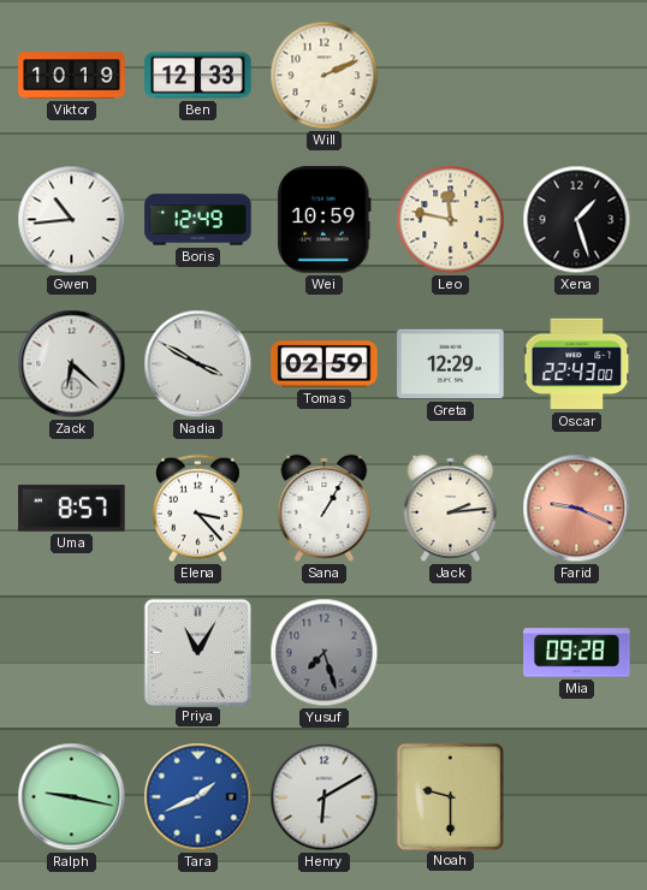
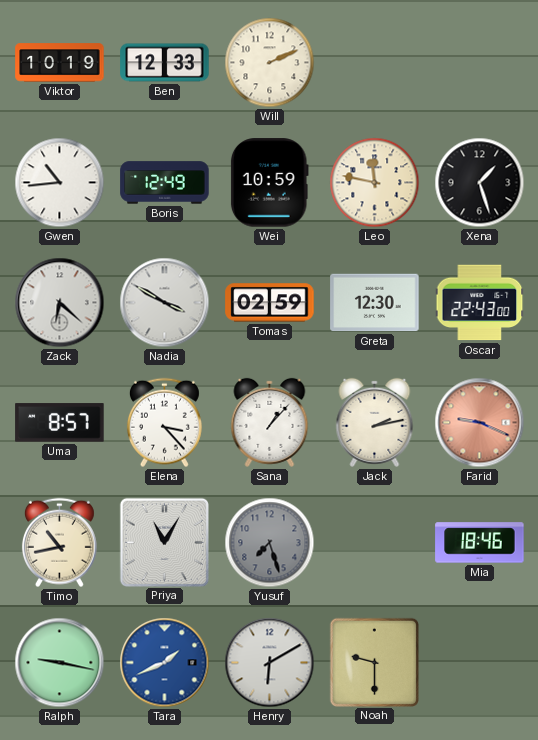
Greta: 12:29 -> 12:30 (375, 303)
Sana: 1:05 -> 1:07 (270, 422)
Jack: 2:14 -> 2:13 (375, 422)
Timo: none -> 10:43 (59, 543)
Mia: 09:28 -> 18:46 (480, 543)
